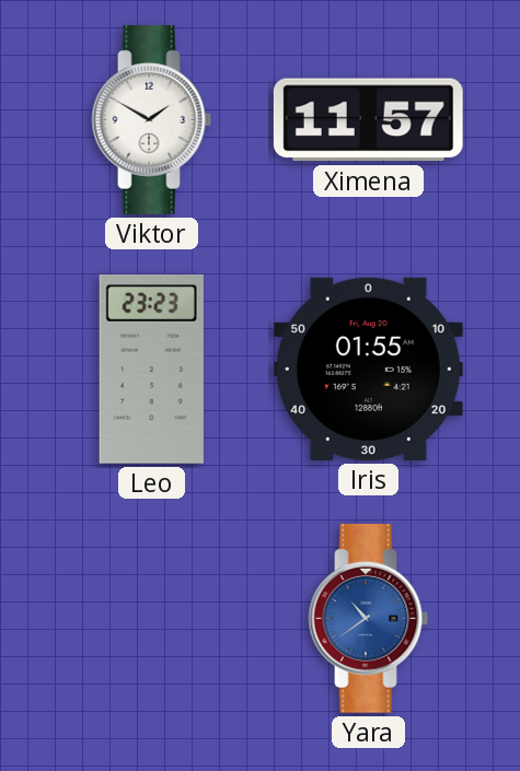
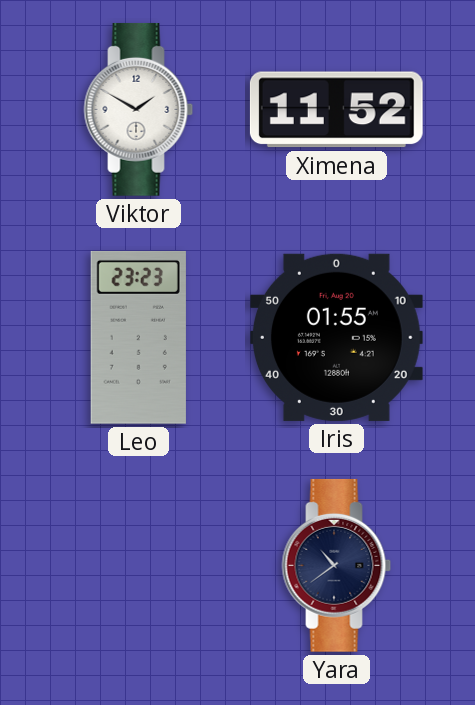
Ximena: 11:57 -> 11:52 (336, 110)
Yara dial: blue -> navy (337, 565)
